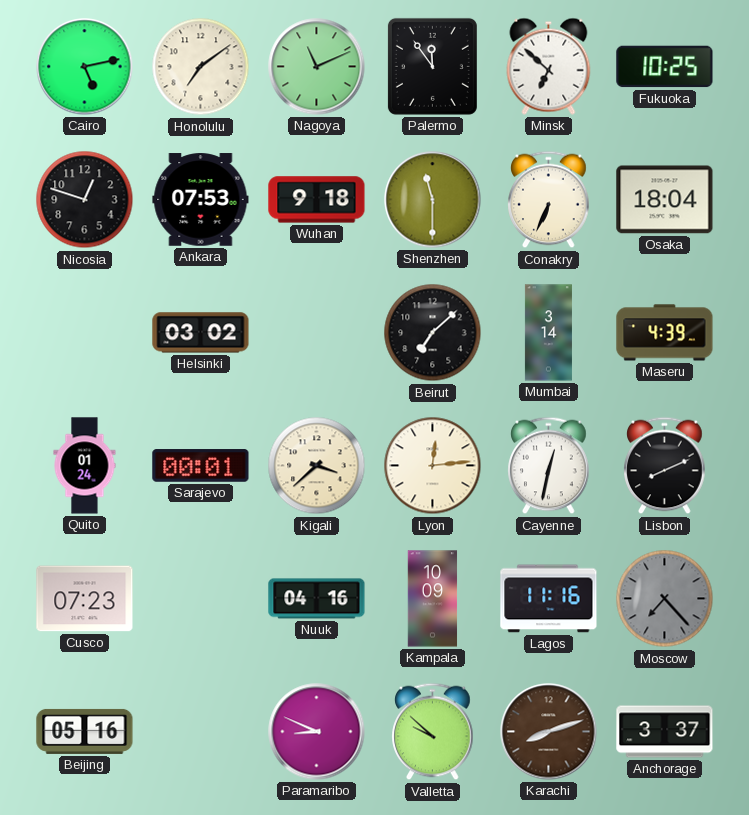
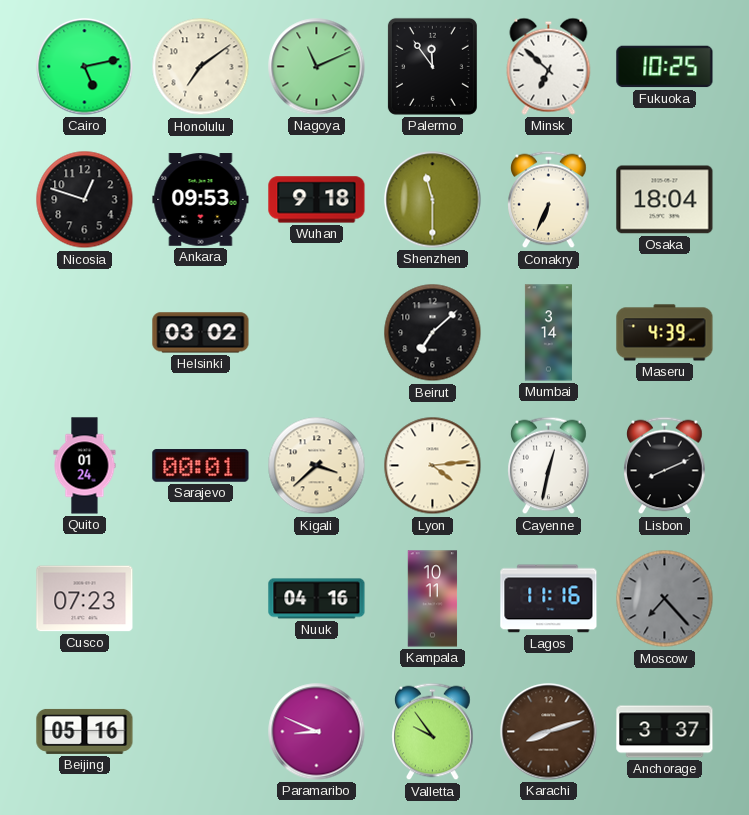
Ankara: 07:53 -> 09:53 (201, 200)
Lyon: 12:14 -> 4:14 (433, 466)
Kampala: 10:09 -> 10:11 (433, 599)
Valletta: 9:52 -> 9:54 (433, 732)
